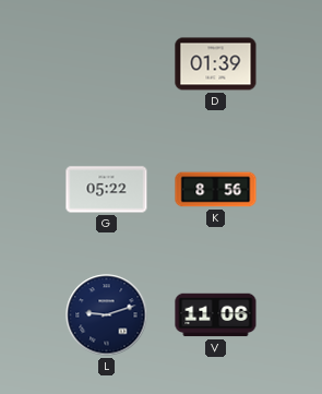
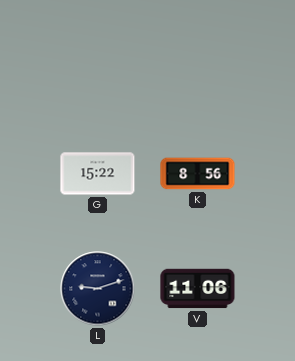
D: 01:39 -> none (216, 64)
G: 05:22 -> 15:22 (98, 174)
